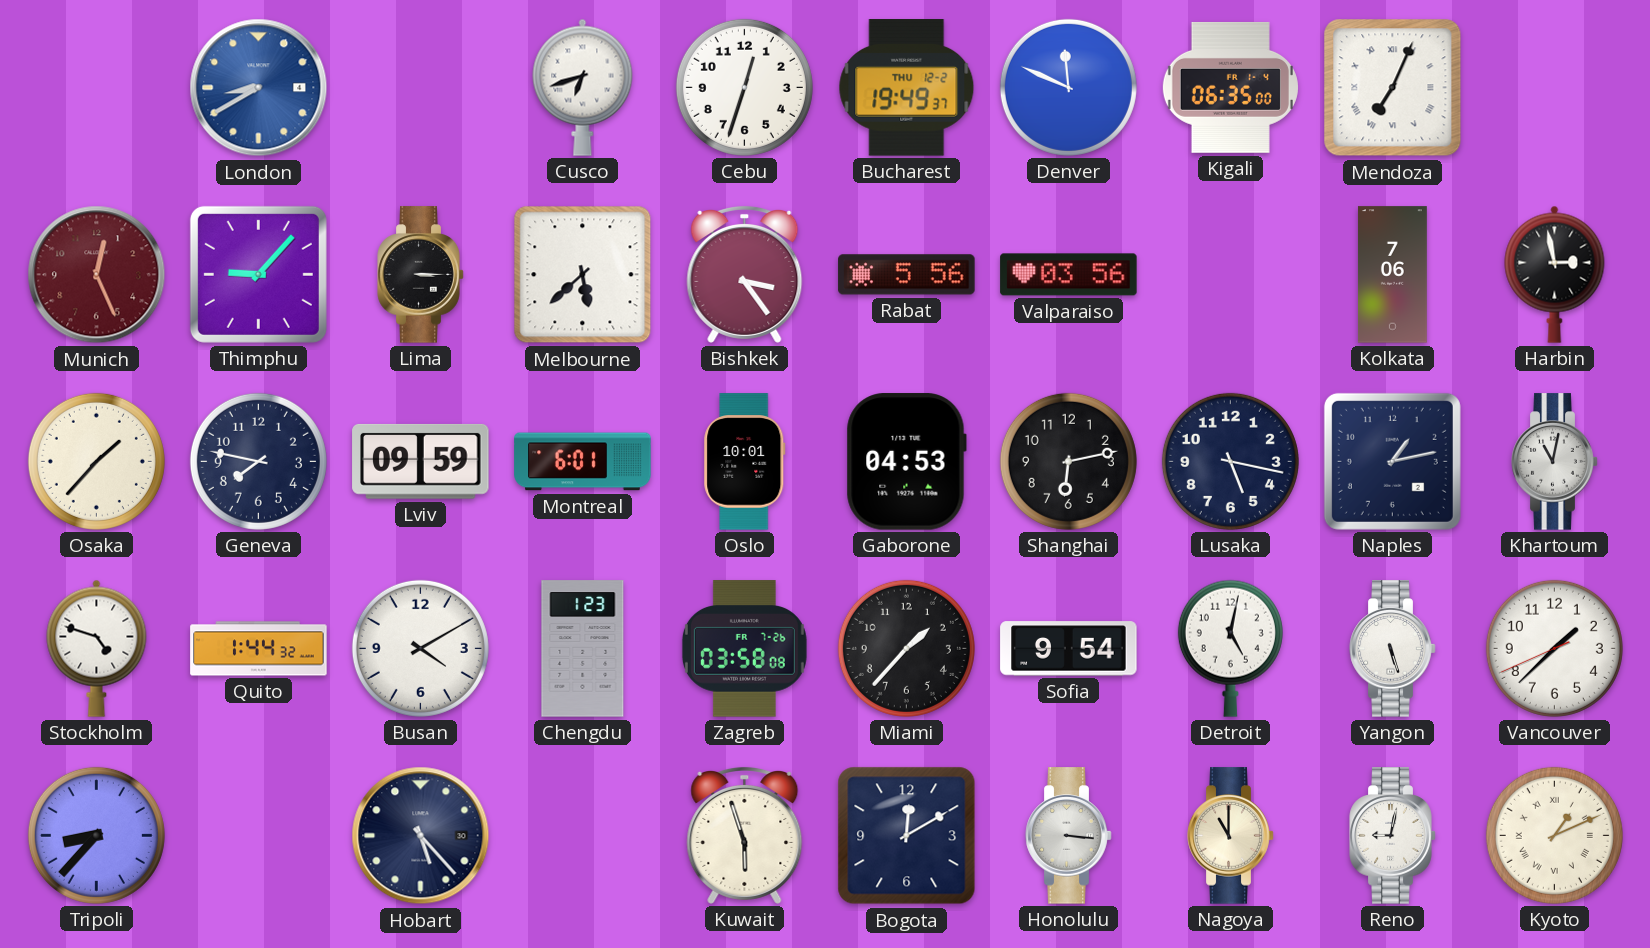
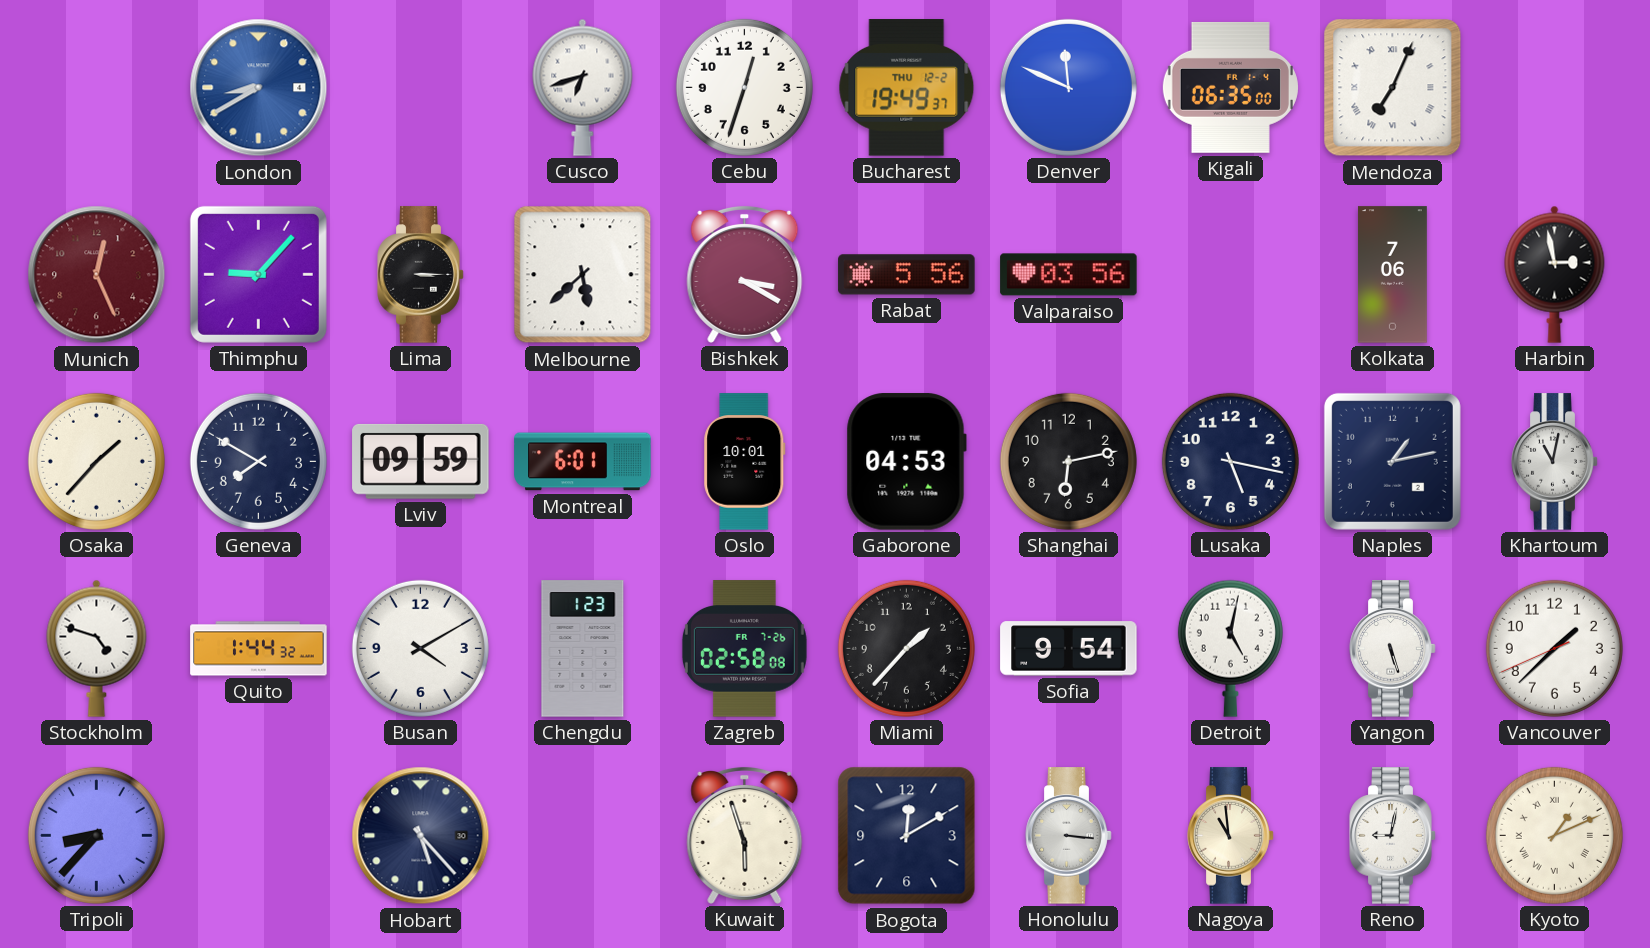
Bishkek: 3:24 -> 3:20 (745, 274)
Geneva: 7:47 -> 7:50 (258, 461)
Zagreb: 03:58 -> 02:58 (744, 649)
Nagoya: 11:00 -> 10:59 (1231, 836)
